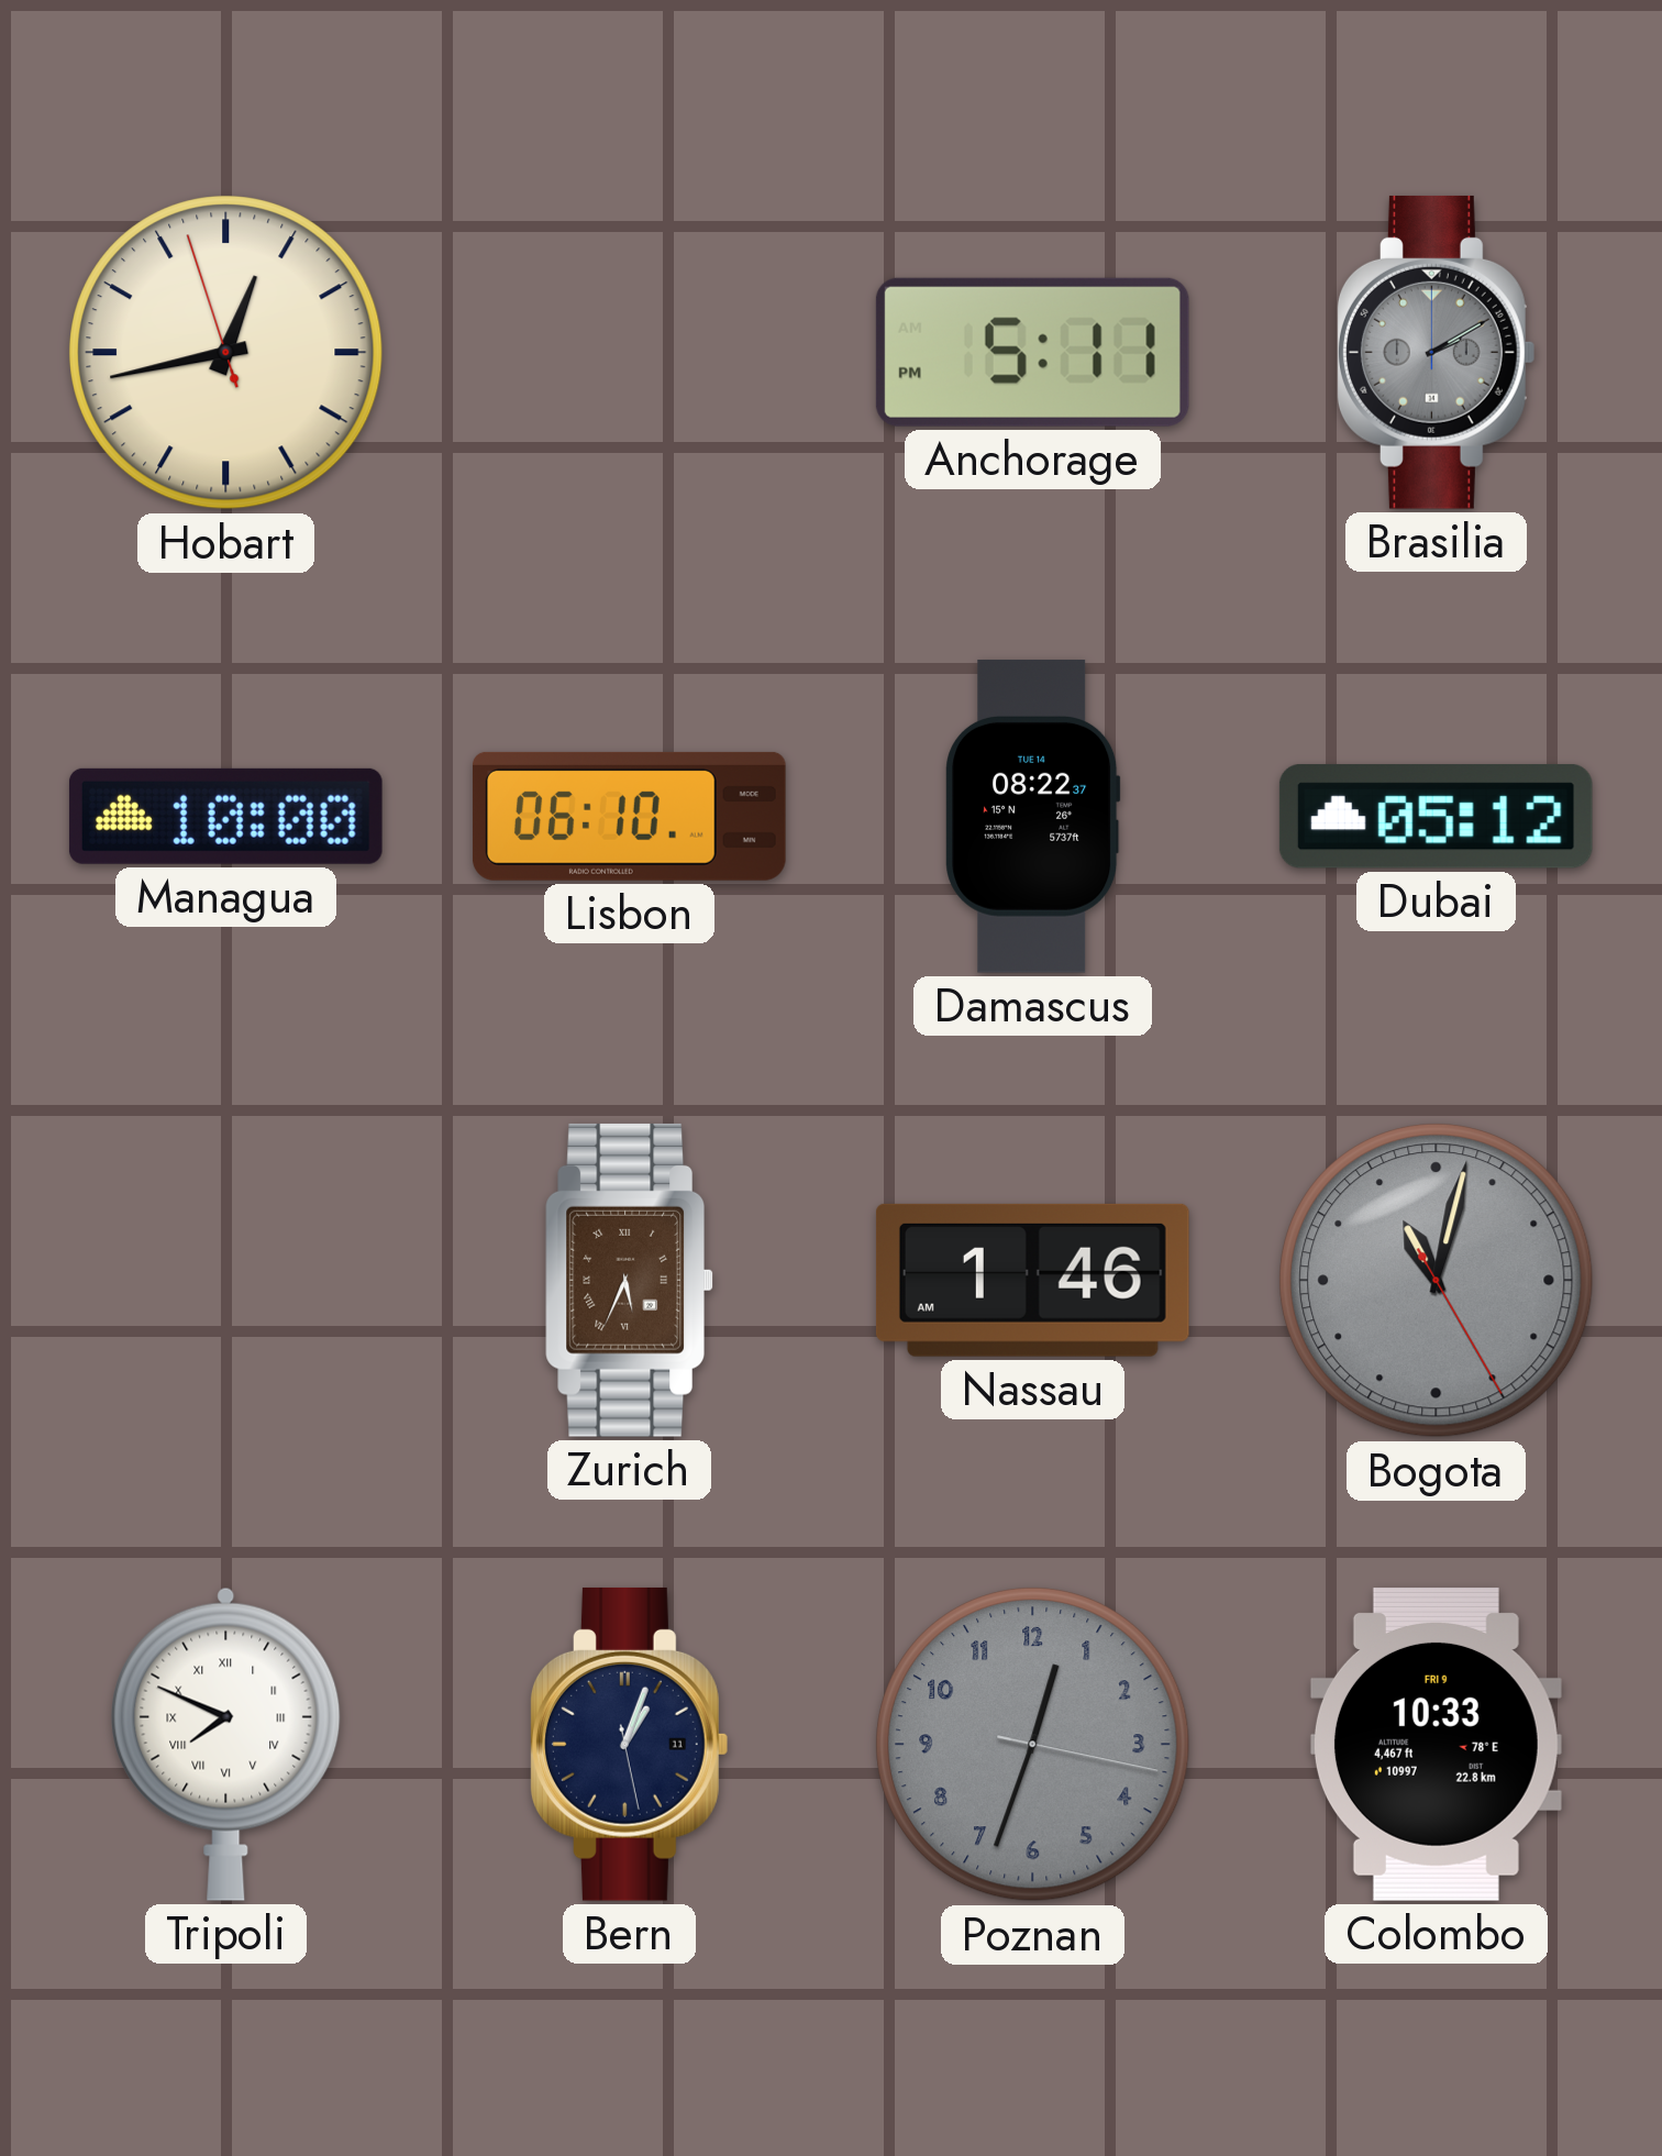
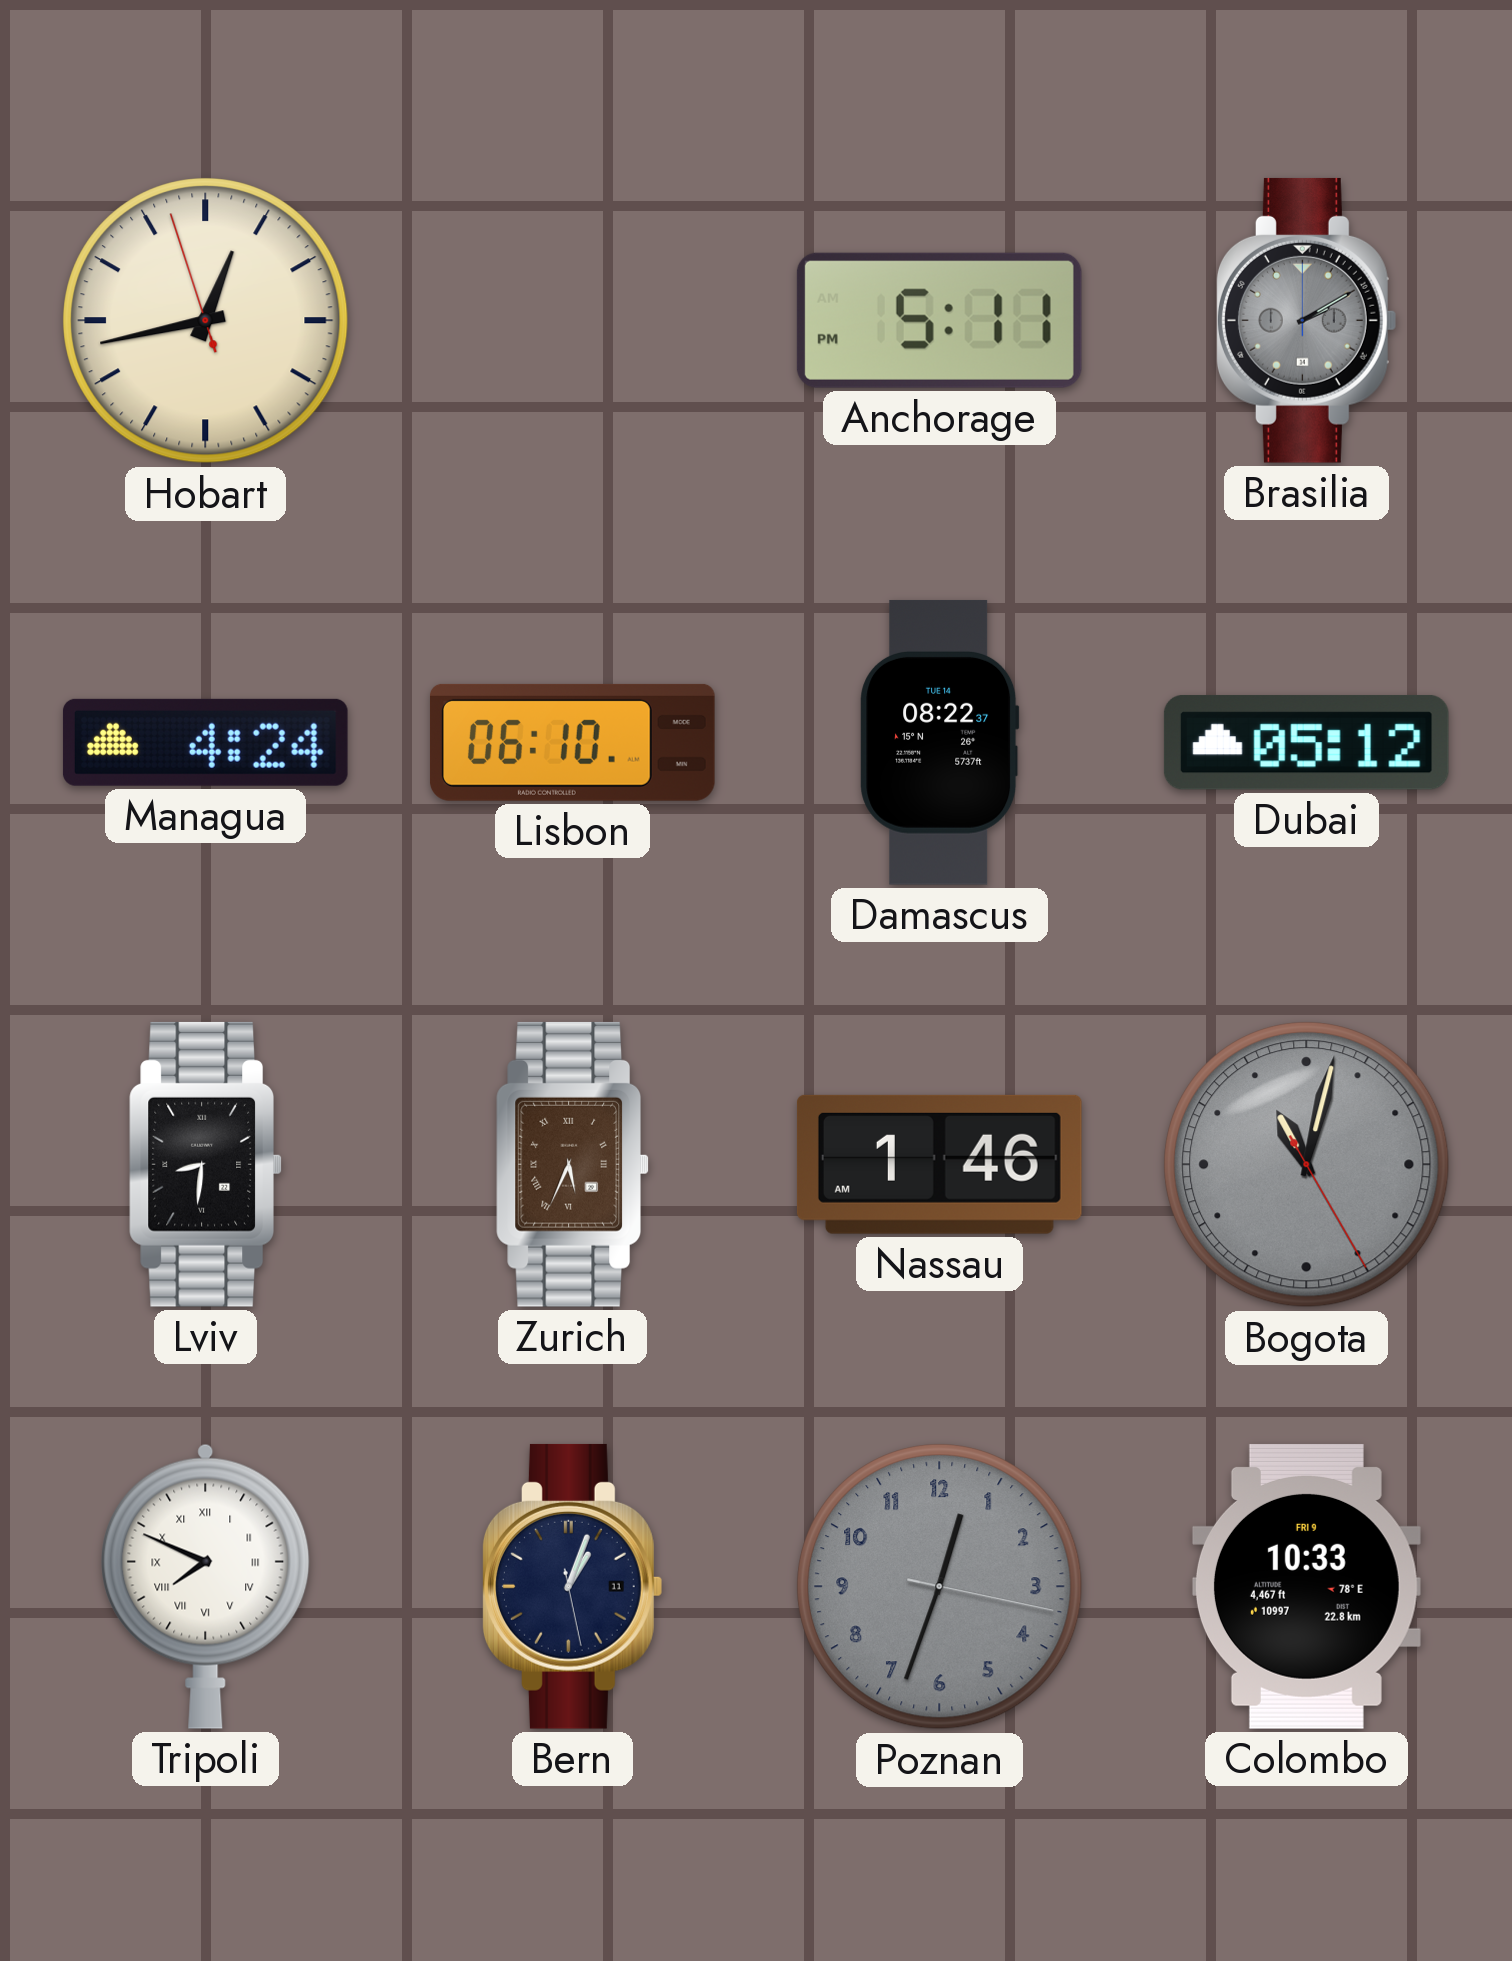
Managua: 10:00 -> 4:24 (205, 742)
Lviv: none -> 8:31 (205, 1164)
